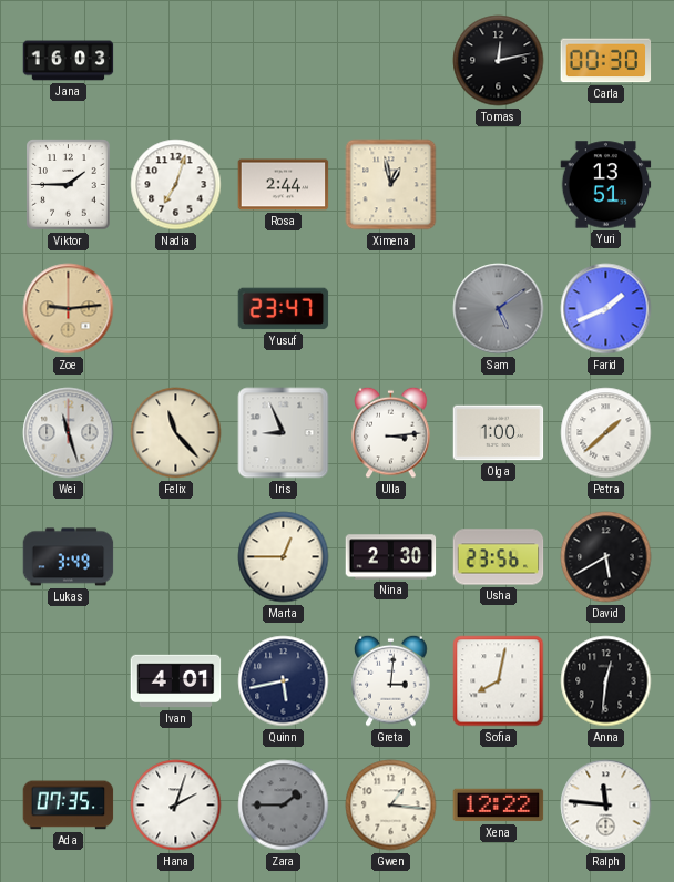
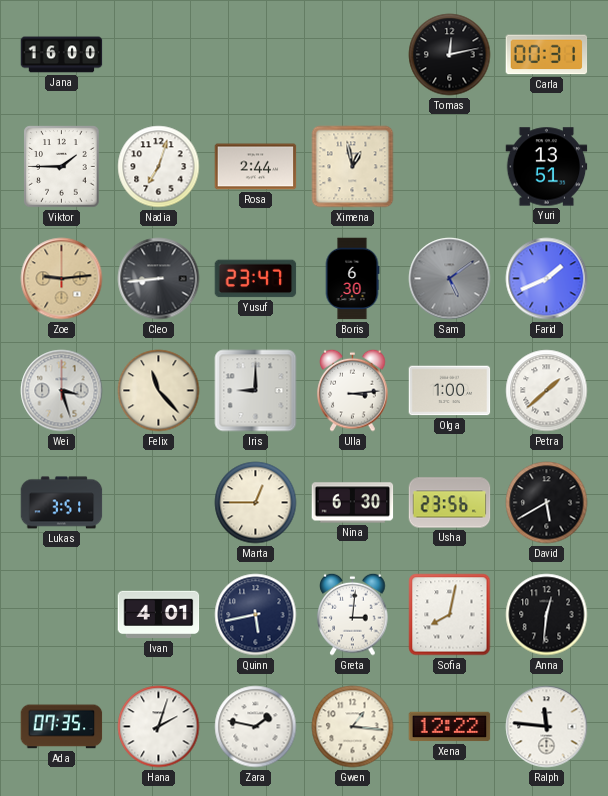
Jana: 16:03 -> 16:00 (62, 55)
Carla: 00:30 -> 00:31 (547, 55)
Cleo: none -> 8:44 (159, 279)
Boris: none -> 6:30 (352, 279)
Wei: 11:27 -> 3:27 (62, 391)
Iris: 8:56 -> 9:00 (256, 391)
Lukas: 3:49 -> 3:51 (62, 503)
Nina: 2:30 -> 6:30 (353, 503)
Zara: 1:45 -> 1:47 (256, 727)
Zara dial: grey -> white (256, 727)
